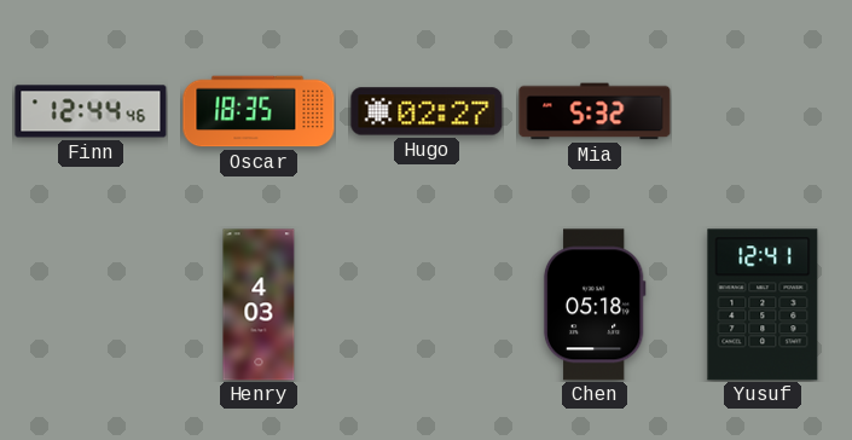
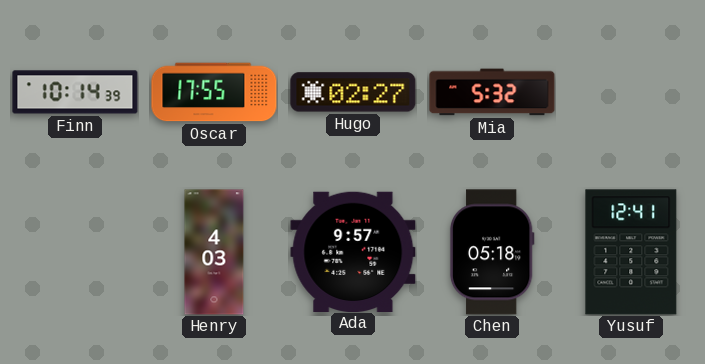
Finn: 12:44 -> 10:14 (75, 92)
Oscar: 18:35 -> 17:55 (214, 92)
Ada: none -> 9:57 (353, 251)
